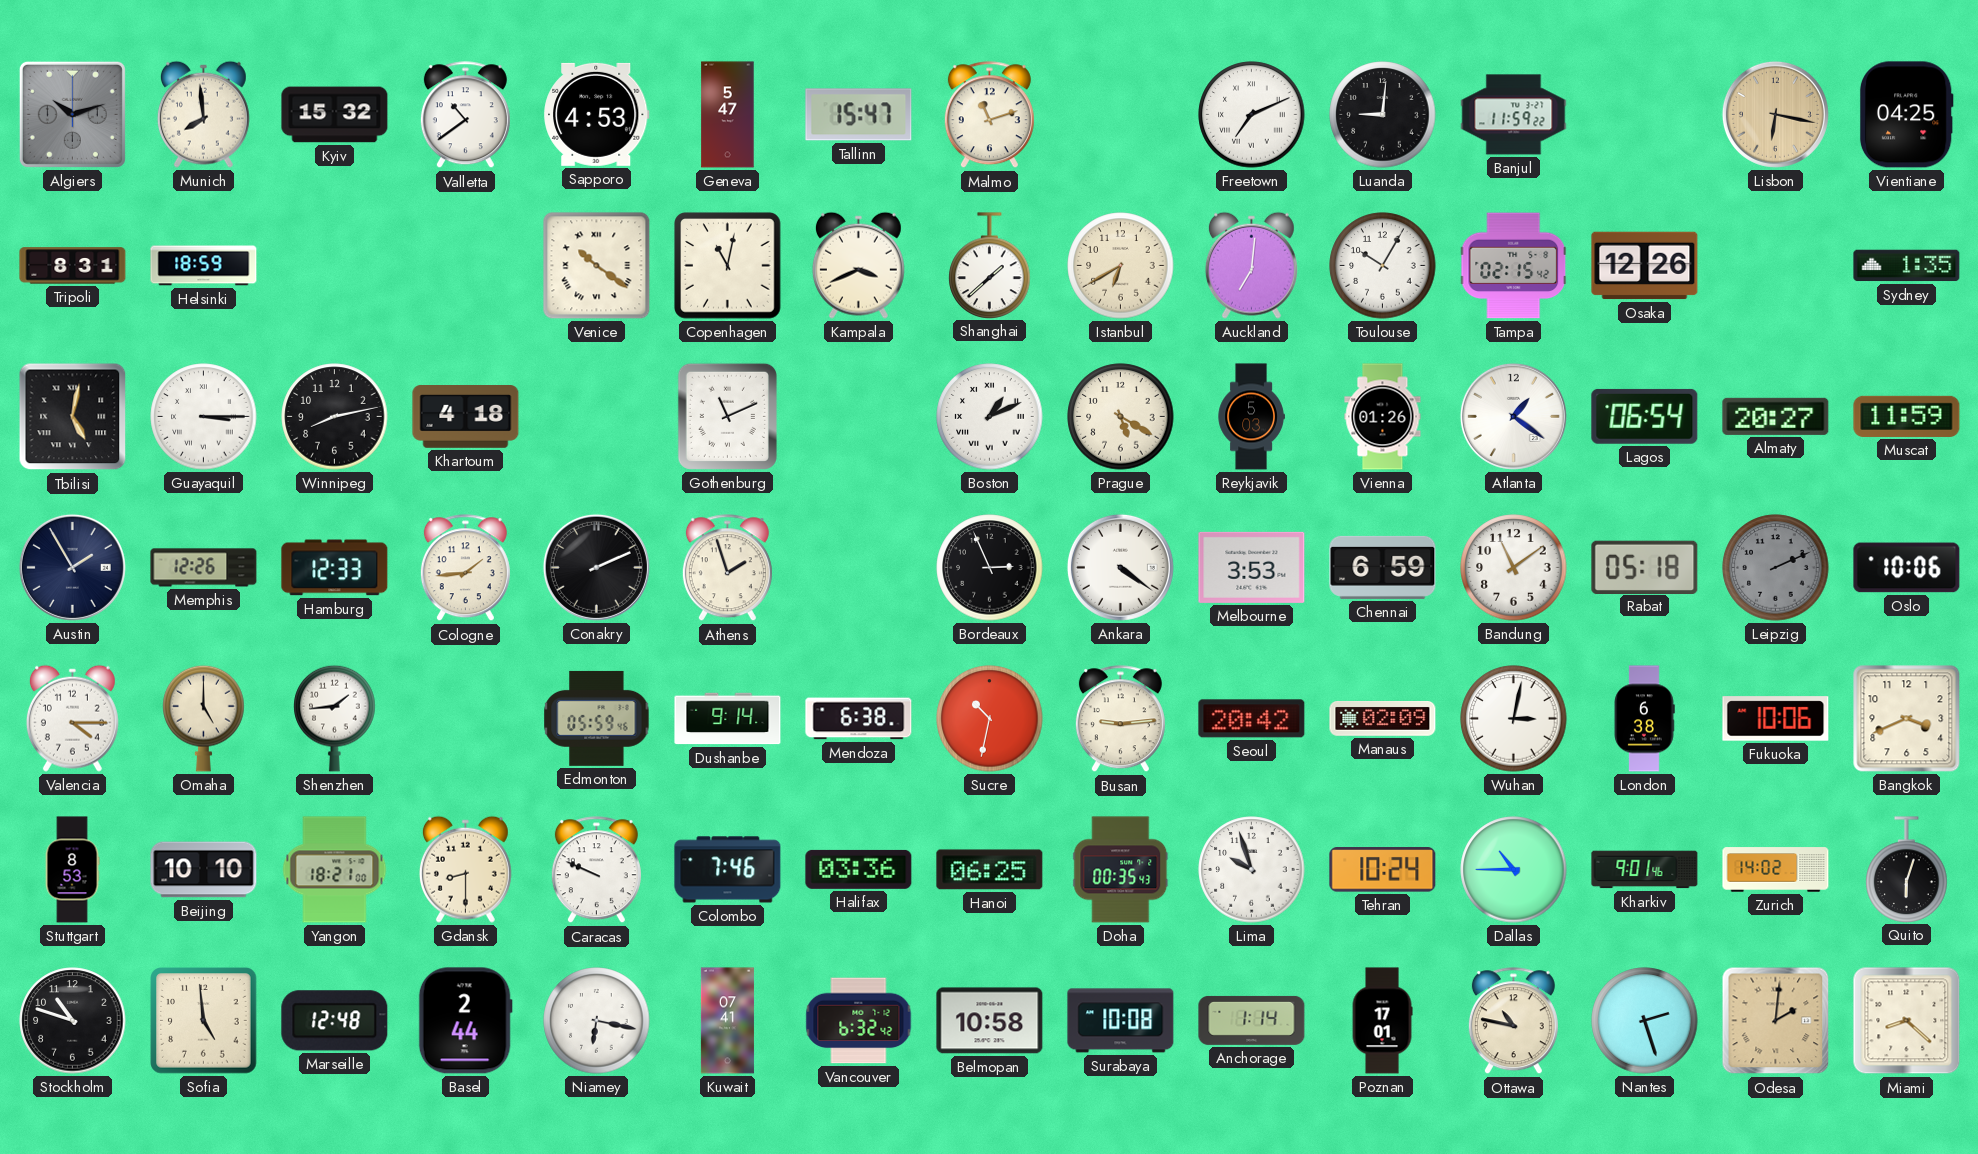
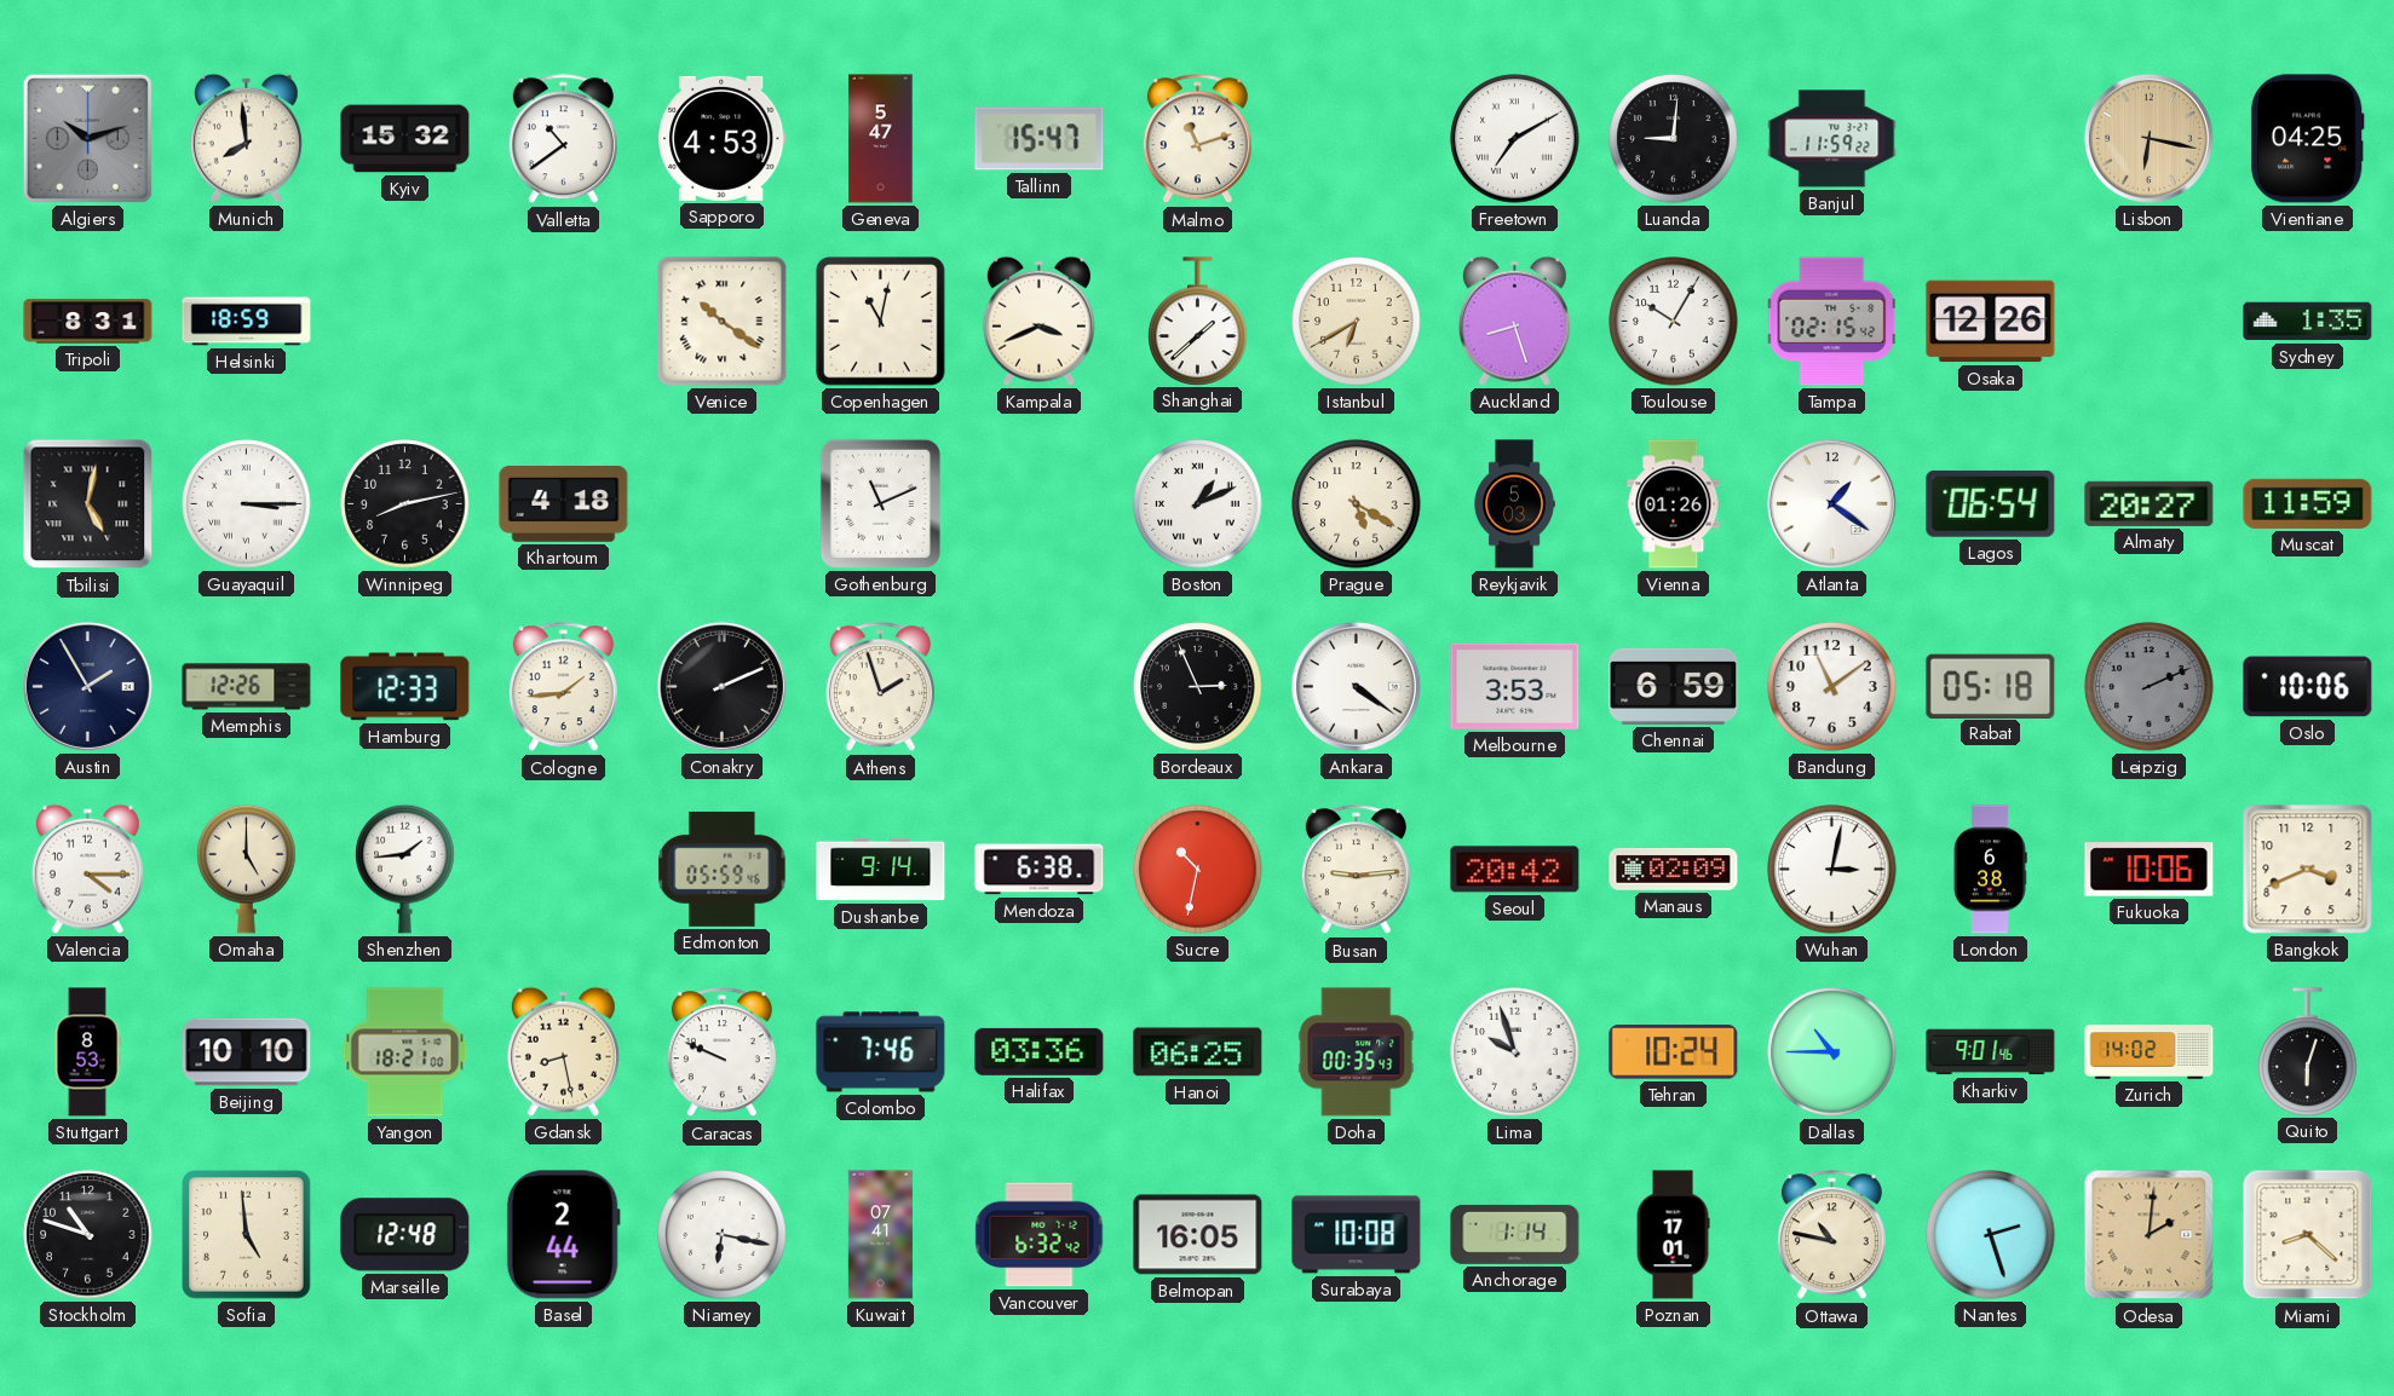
Freetown: 7:11 -> 7:10 (1515, 139)
Auckland: 7:01 -> 8:27 (1514, 321)
Gdansk: 8:30 -> 8:28 (563, 1051)
Belmopan: 10:58 -> 16:05 (1198, 1235)
